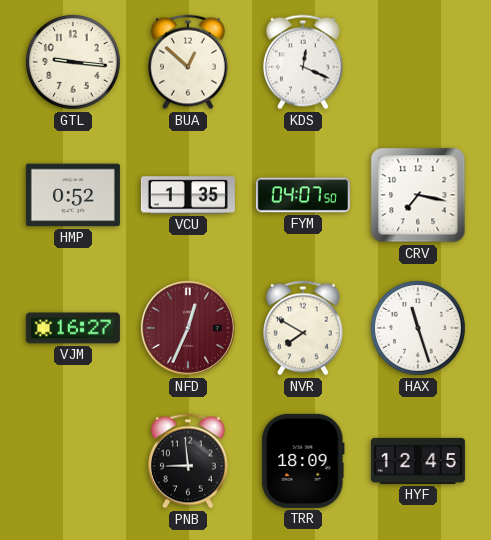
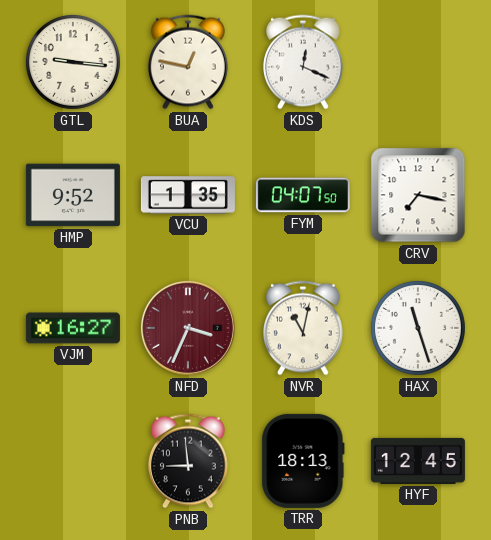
BUA: 12:52 -> 12:47 (188, 62)
HMP: 0:52 -> 9:52 (73, 195)
NFD: 12:34 -> 3:34 (188, 328)
NVR: 7:50 -> 11:02 (303, 328)
TRR: 18:09 -> 18:13 (303, 461)
